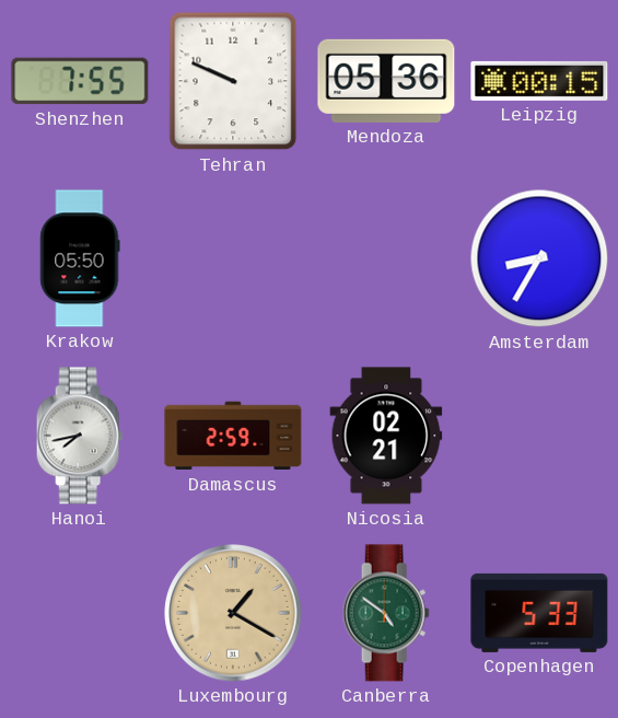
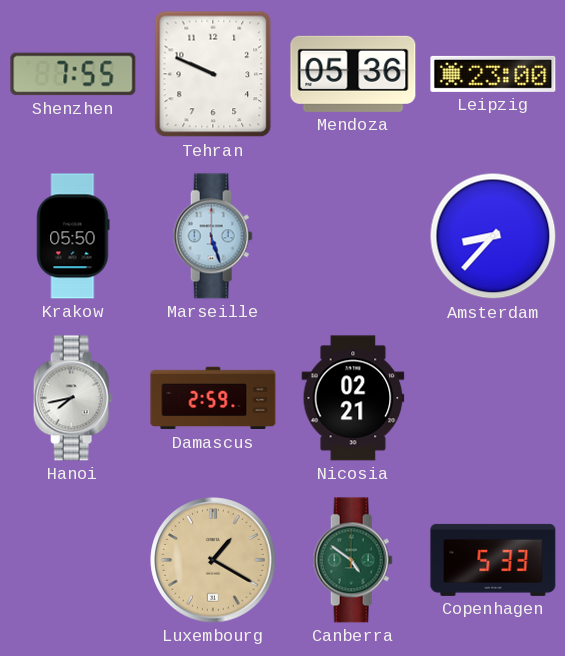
Leipzig: 00:15 -> 23:00 (493, 74)
Marseille: none -> 5:27 (213, 236)
Amsterdam: 8:35 -> 8:37 (493, 236)
